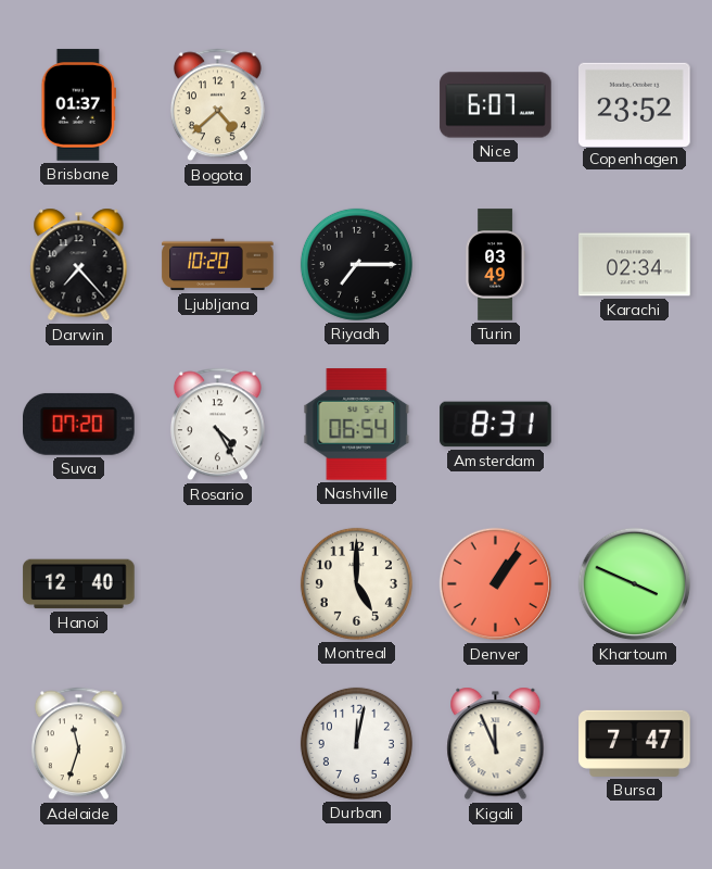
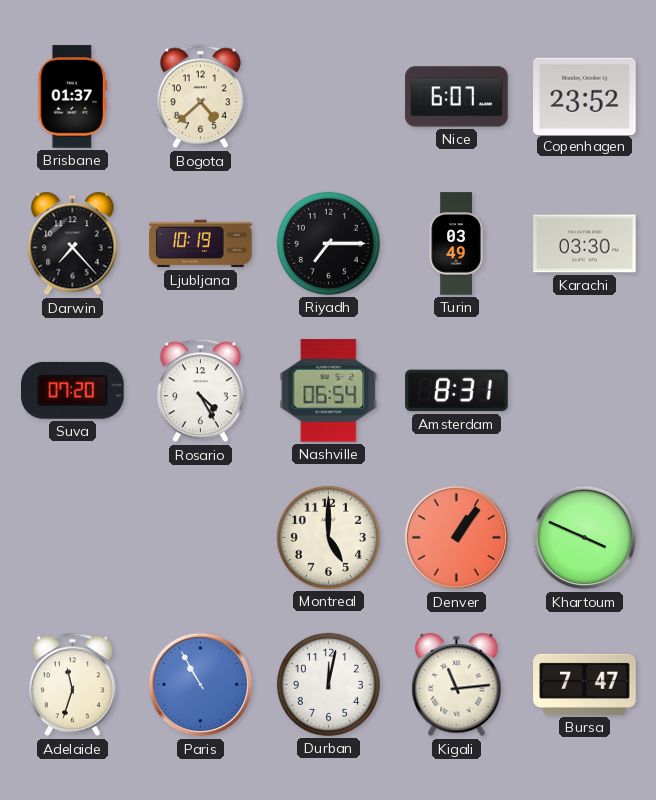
Ljubljana: 10:20 -> 10:19 (201, 244)
Karachi: 02:34 -> 03:30 (585, 244)
Hanoi: 12:40 -> none (79, 584)
Paris: none -> 10:55 (201, 685)
Kigali: 11:56 -> 11:14 (457, 685)
